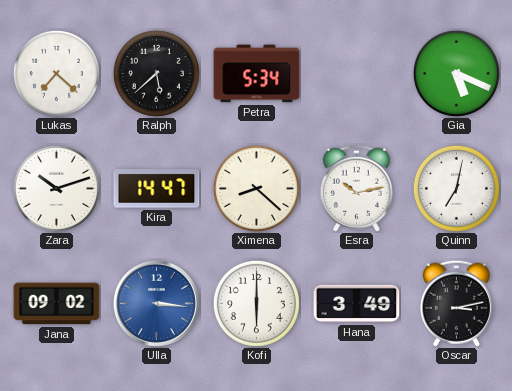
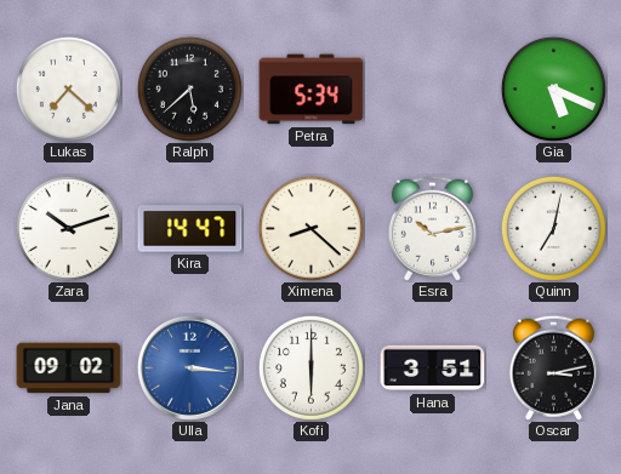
Hana: 3:49 -> 3:51 (433, 369)
